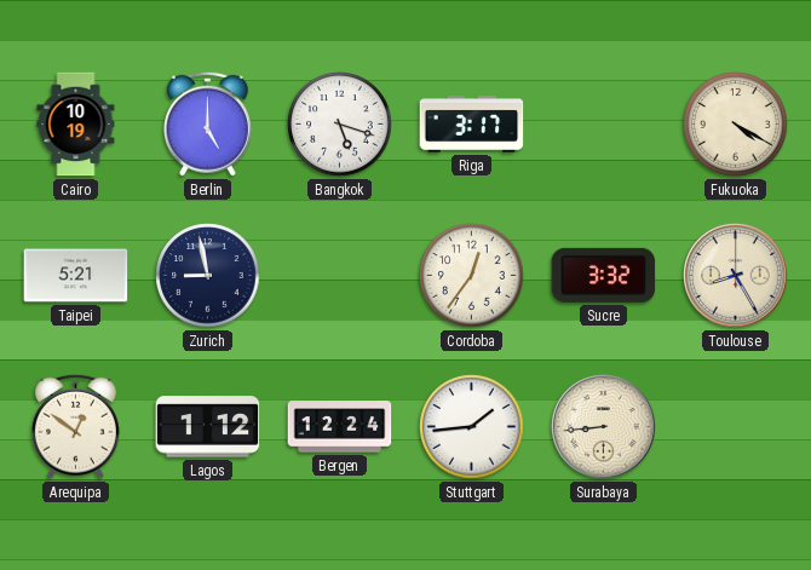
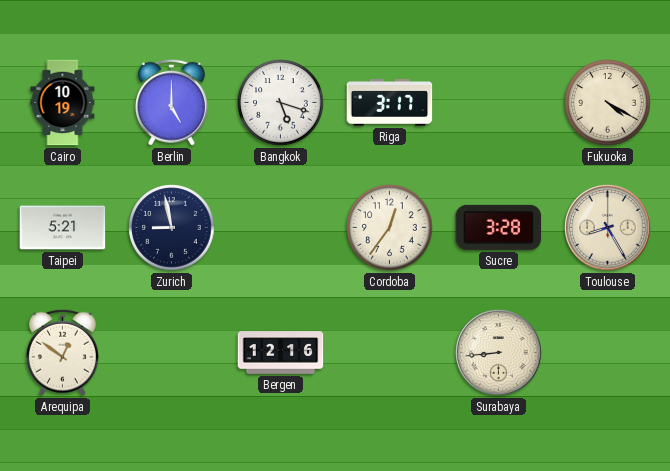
Sucre: 3:32 -> 3:28 (499, 227)
Lagos: 1:12 -> none (208, 427)
Bergen: 12:24 -> 12:16 (281, 353)
Stuttgart: 1:44 -> none (472, 427)
